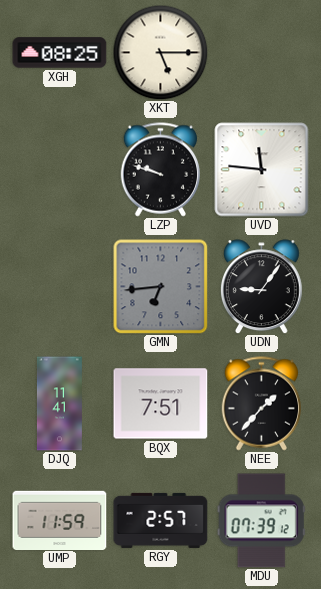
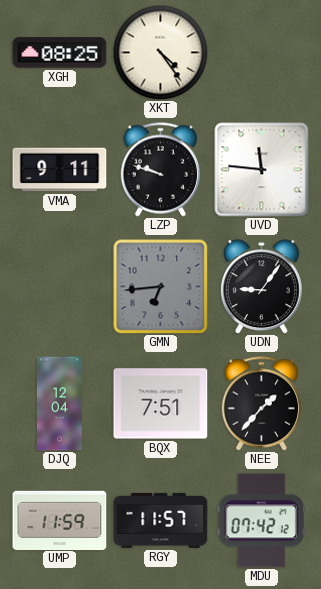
XKT: 5:15 -> 4:24 (160, 52)
VMA: none -> 9:11 (60, 170)
DJQ: 11:41 -> 12:04 (59, 404)
RGY: 2:57 -> 11:57 (161, 520)
MDU: 07:39 -> 07:42 (261, 521)
